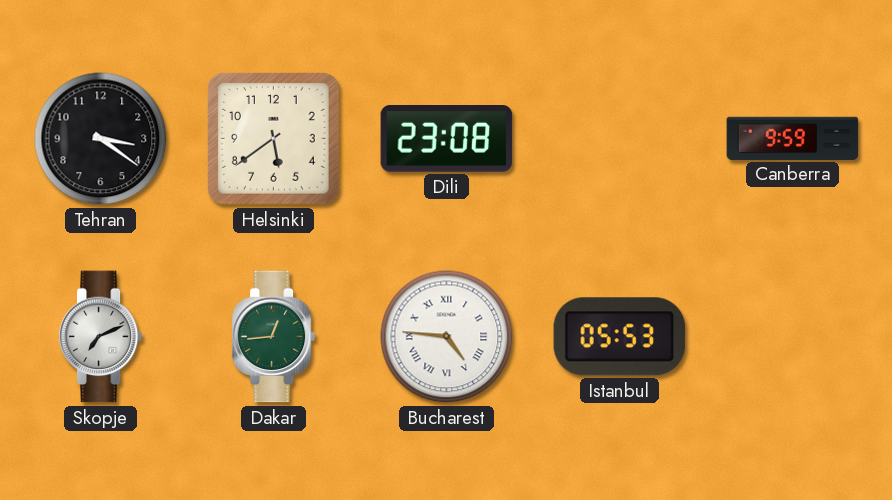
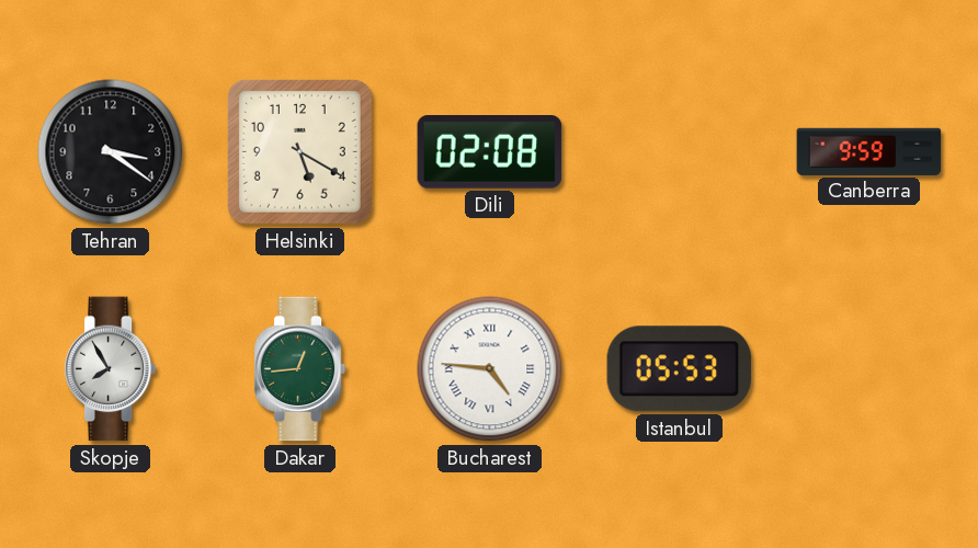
Helsinki: 5:39 -> 5:20 (299, 151)
Dili: 23:08 -> 02:08 (490, 152)
Skopje: 7:11 -> 7:55 (111, 369)
